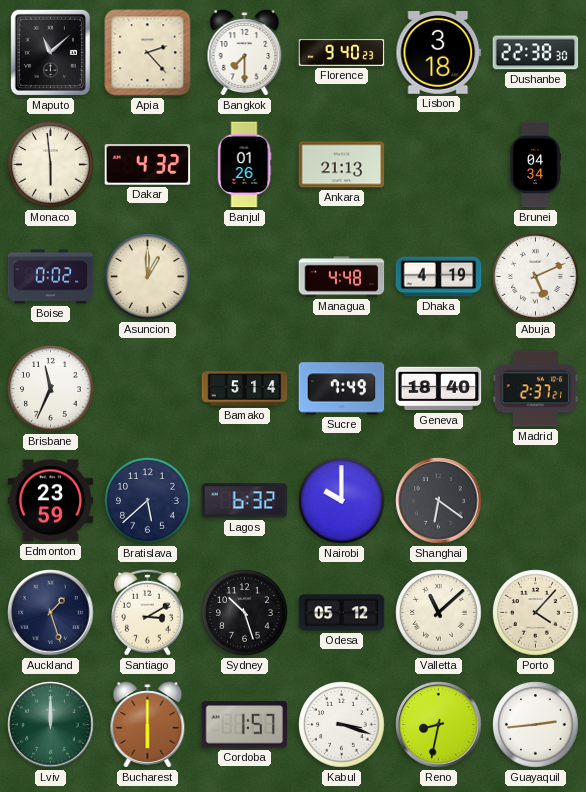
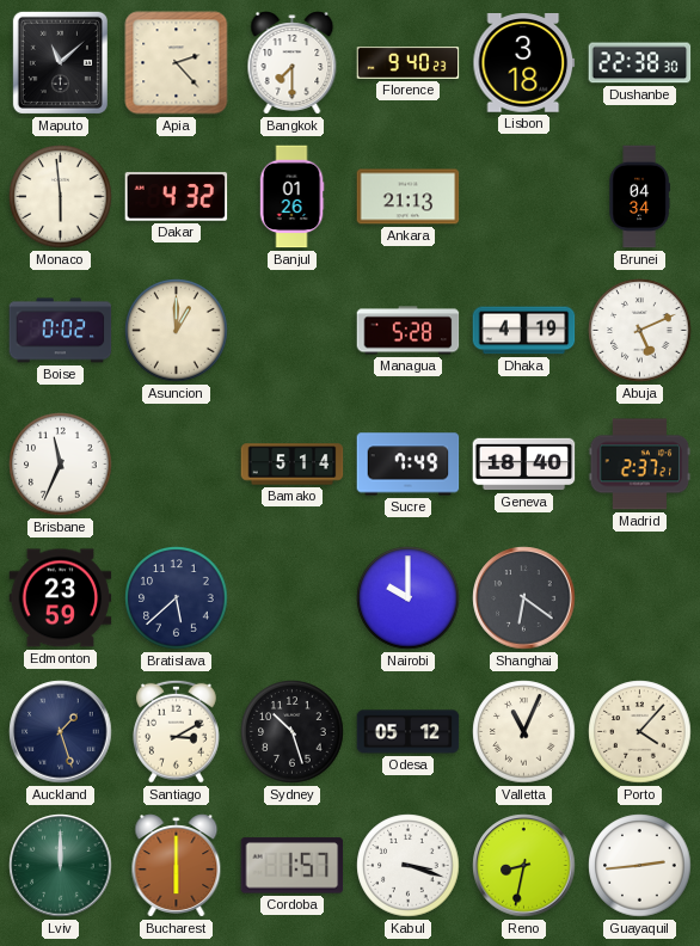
Managua: 4:48 -> 5:28 (409, 331)
Lagos: 6:32 -> none (245, 501)
Valletta: 11:08 -> 11:04 (524, 732)
